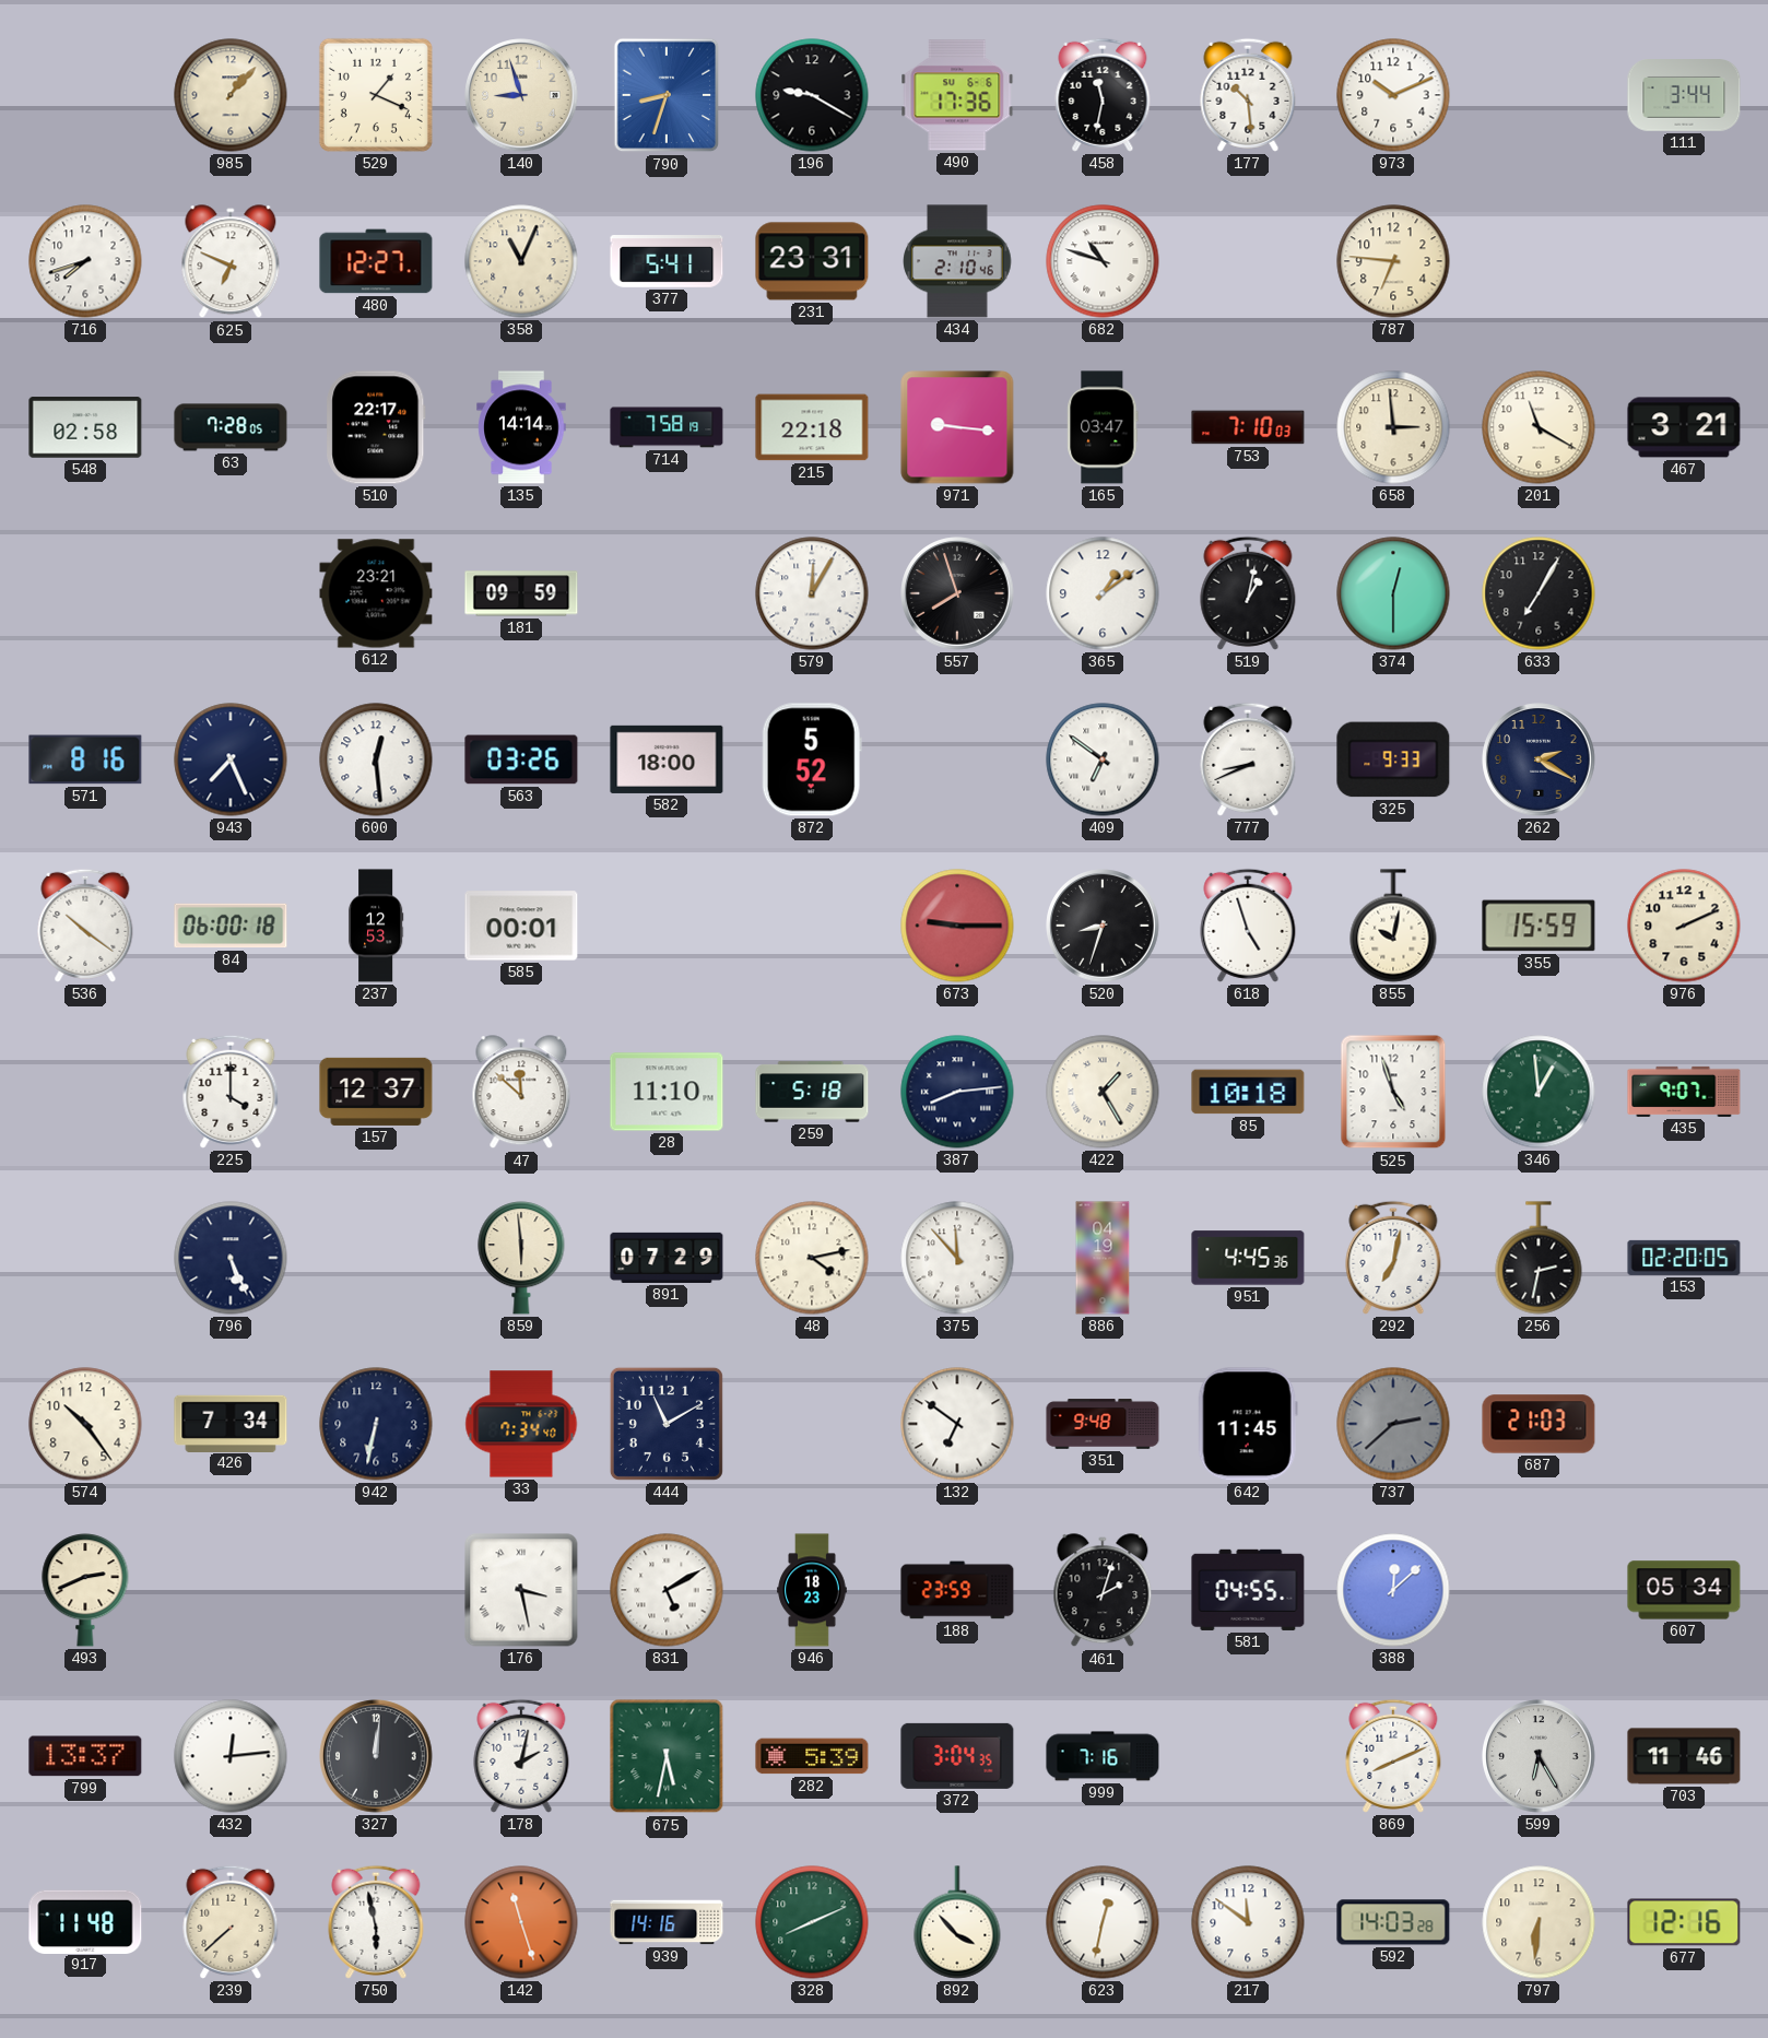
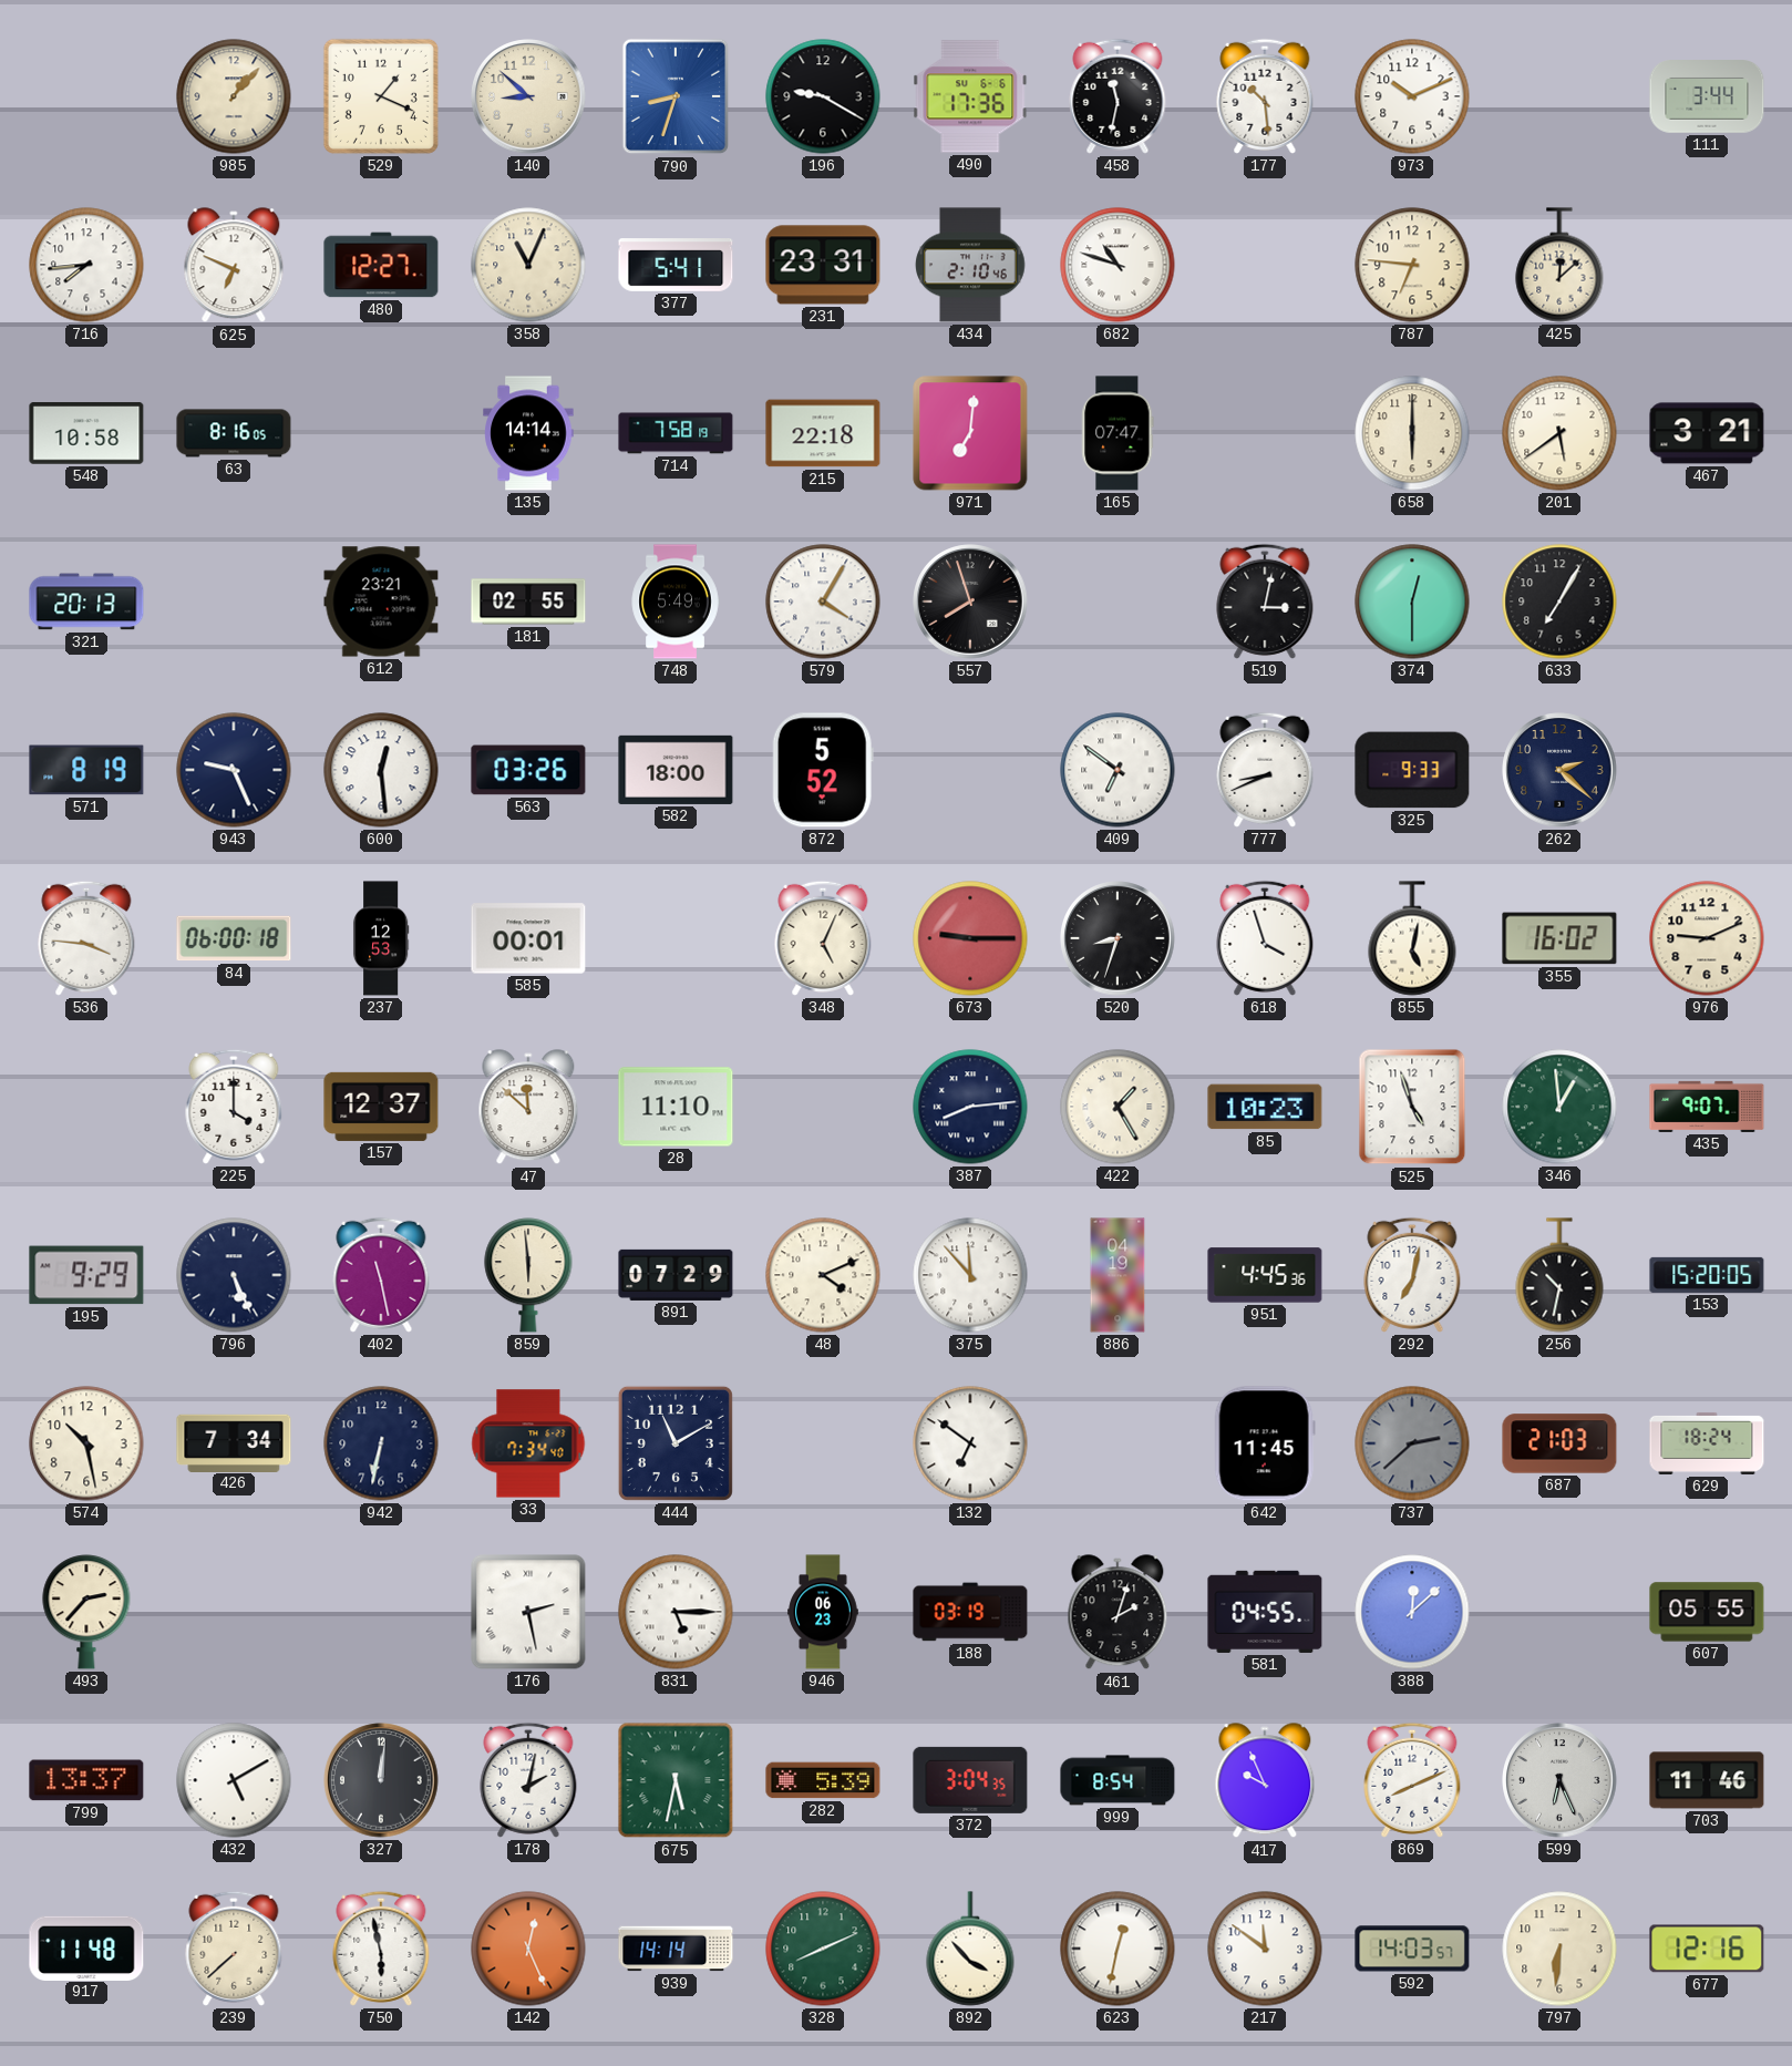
140: 8:57 -> 8:52 (528, 96)
716: 7:42 -> 7:44 (86, 265)
425: none -> 12:08 (1559, 265)
548: 02:58 -> 10:58 (86, 433)
63: 7:28 -> 8:16 (234, 433)
510: 22:17 -> none (376, 427)
971: 9:16 -> 7:01 (970, 433)
165: 03:47 -> 07:47 (1118, 433)
753: 7:10 -> none (1248, 427)
658: 2:59 -> 6:00 (1412, 433)
201: 11:20 -> 5:39 (1559, 433)
321: none -> 20:13 (86, 602)
181: 09:59 -> 02:55 (528, 602)
748: none -> 5:49 (676, 602)
579: 12:05 -> 4:05 (823, 602)
365: 1:09 -> none (1103, 593)
519: 1:02 -> 3:02 (1265, 602)
571: 8:16 -> 8:19 (86, 770)
943: 7:26 -> 9:26 (234, 770)
262: 2:20 -> 2:22 (1559, 770)
536: 10:21 -> 3:46 (86, 938)
348: none -> 5:04 (823, 938)
618: 4:57 -> 3:57 (1265, 938)
855: 10:02 -> 5:02 (1412, 938)
355: 15:59 -> 16:02 (1559, 938)
976: 2:11 -> 9:11 (1707, 938)
259: 5:18 -> none (812, 1092)
85: 10:18 -> 10:23 (1265, 1107)
195: none -> 9:29 (86, 1275)
402: none -> 11:28 (381, 1275)
48: 4:13 -> 4:11 (823, 1275)
256: 2:32 -> 10:32 (1559, 1275)
153: 02:20 -> 15:20 (1707, 1275)
574: 10:24 -> 10:28 (86, 1443)
351: 9:48 -> none (1103, 1424)
629: none -> 18:24 (1707, 1443)
493: 2:41 -> 2:37 (86, 1612)
176: 3:28 -> 2:28 (528, 1612)
831: 5:10 -> 5:15 (676, 1612)
946: 18:23 -> 06:23 (823, 1612)
188: 23:59 -> 03:19 (970, 1612)
607: 05:34 -> 05:55 (1707, 1612)
432: 12:14 -> 5:10 (234, 1780)
999: 7:16 -> 8:54 (1118, 1780)
417: none -> 9:56 (1265, 1781)
599: 6:25 -> 6:26 (1559, 1780)
142: 11:27 -> 12:26 (528, 1949)
939: 14:16 -> 14:14 (676, 1949)
592: 14:03:28 -> 14:03:57 (1412, 1949)
